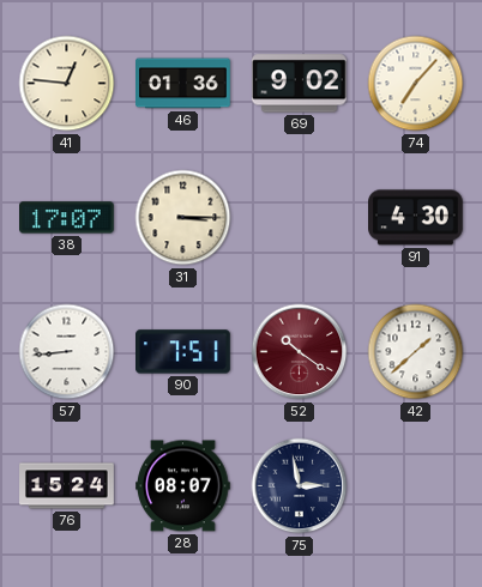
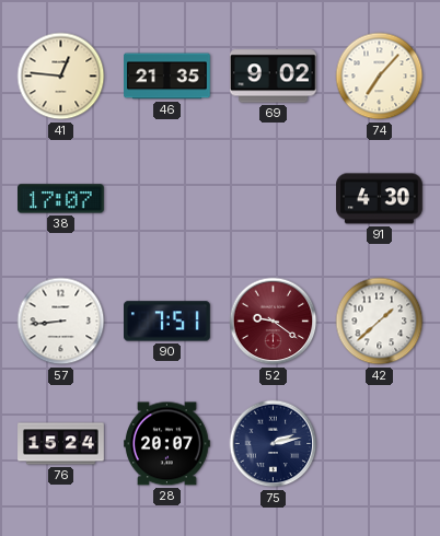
46: 01:36 -> 21:35 (167, 77)
31: 3:15 -> none (183, 218)
52: 10:21 -> 9:21 (274, 322)
28: 08:07 -> 20:07 (167, 444)
75: 2:58 -> 2:13 (274, 444)
